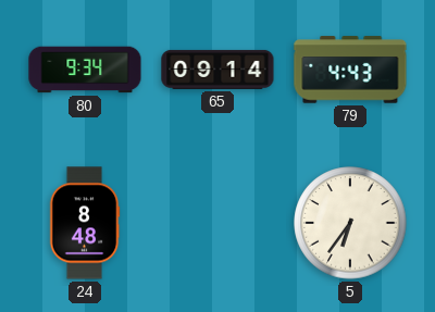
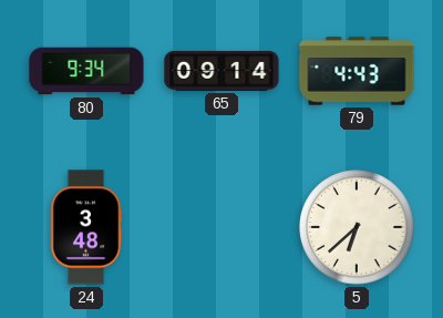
24: 8:48 -> 3:48 (86, 227)
5: 6:36 -> 6:38 (357, 227)
